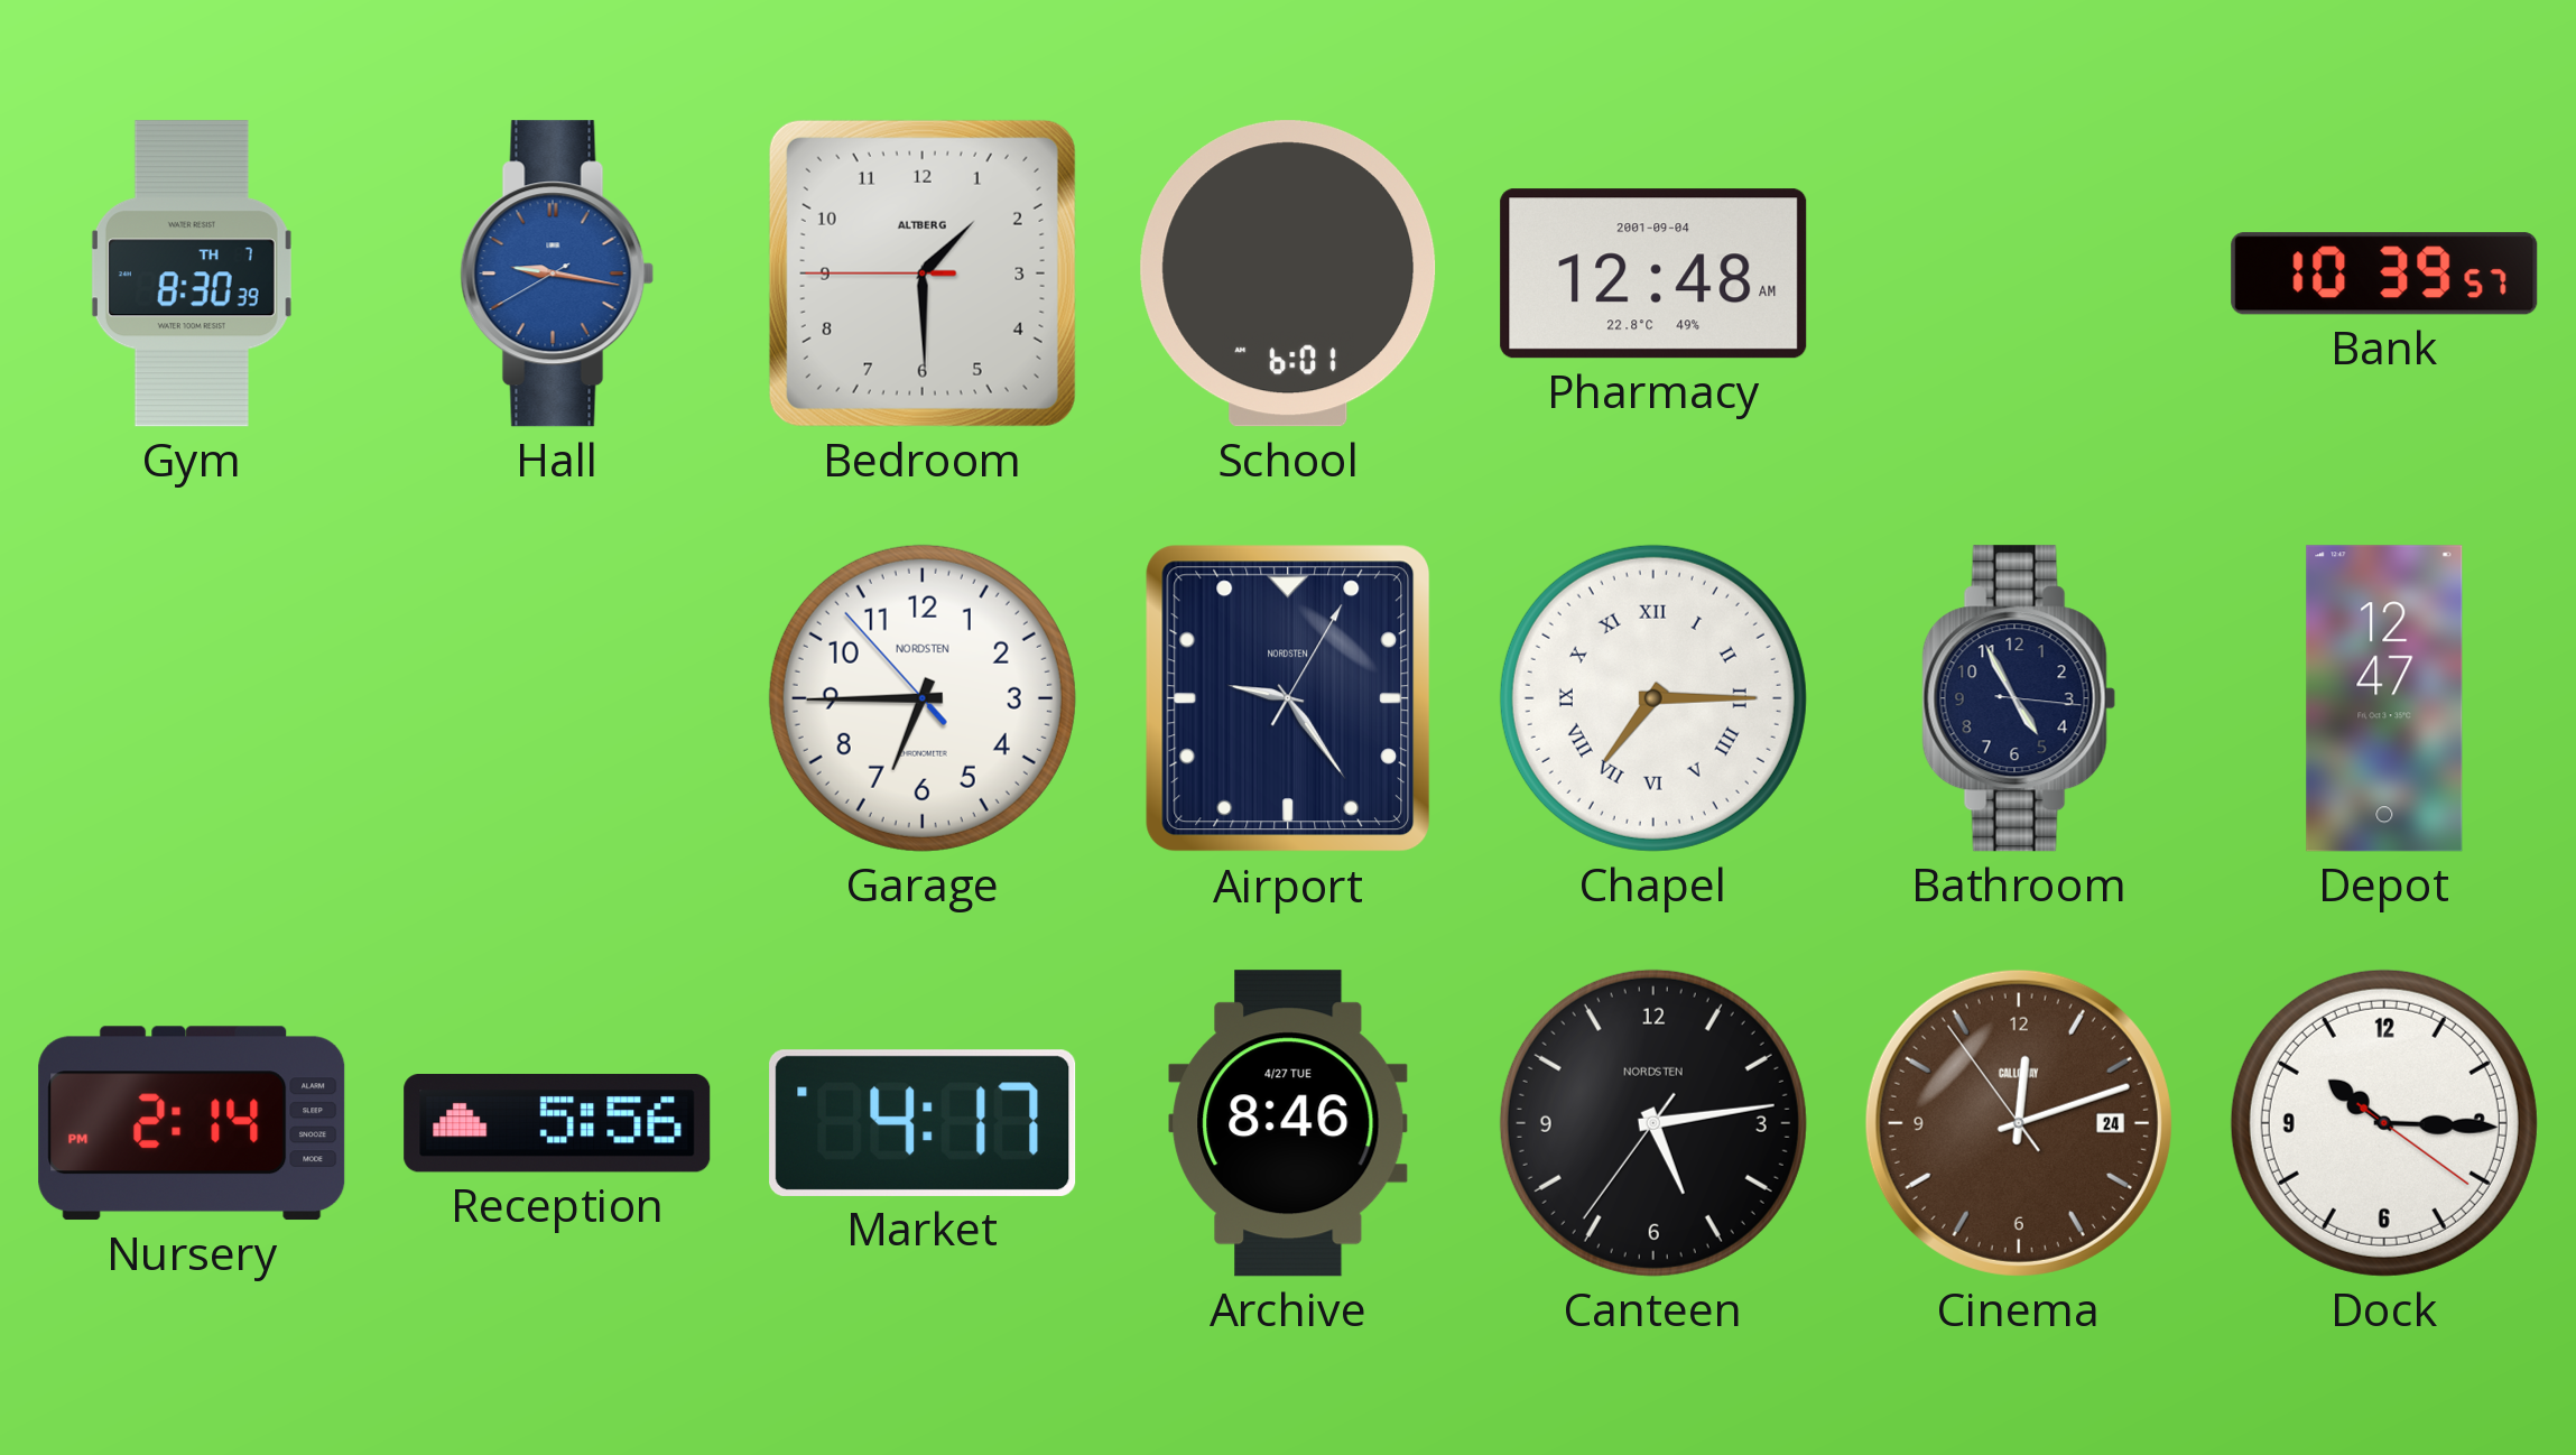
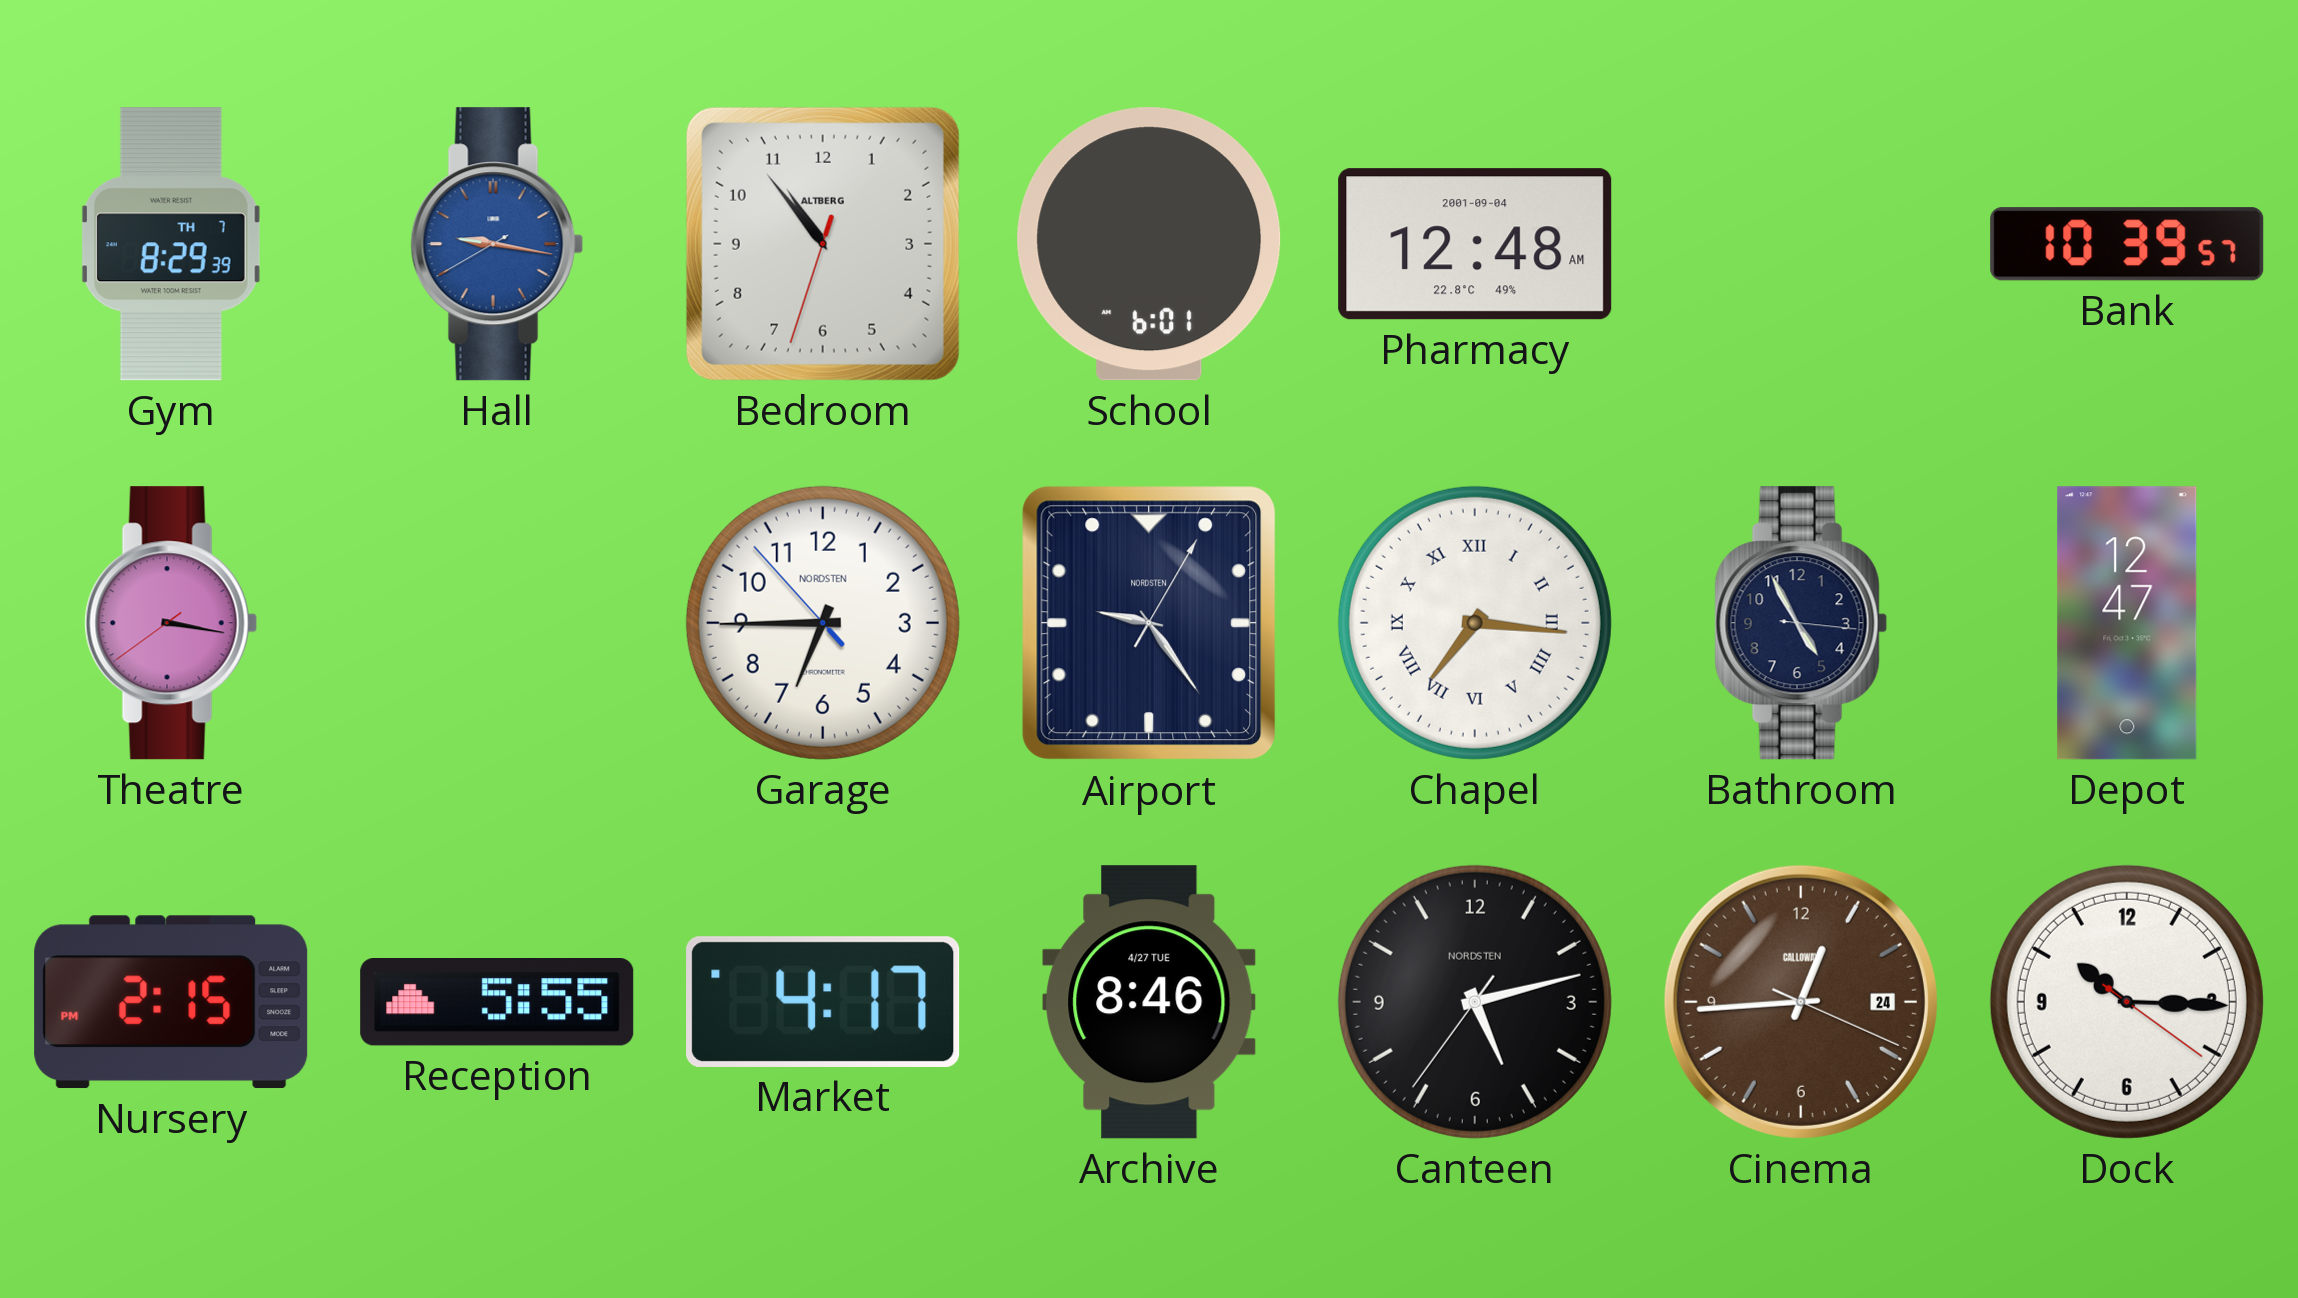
Gym: 8:30 -> 8:29 (171, 244)
Bedroom: 1:29 -> 10:53 (823, 244)
Theatre: none -> 3:16 (171, 623)
Chapel: 7:15 -> 7:16 (1475, 623)
Nursery: 2:14 -> 2:15 (171, 1002)
Reception: 5:56 -> 5:55 (497, 1003)
Canteen: 5:13 -> 5:12 (1475, 1002)
Cinema: 12:11 -> 12:44 (1801, 1002)
